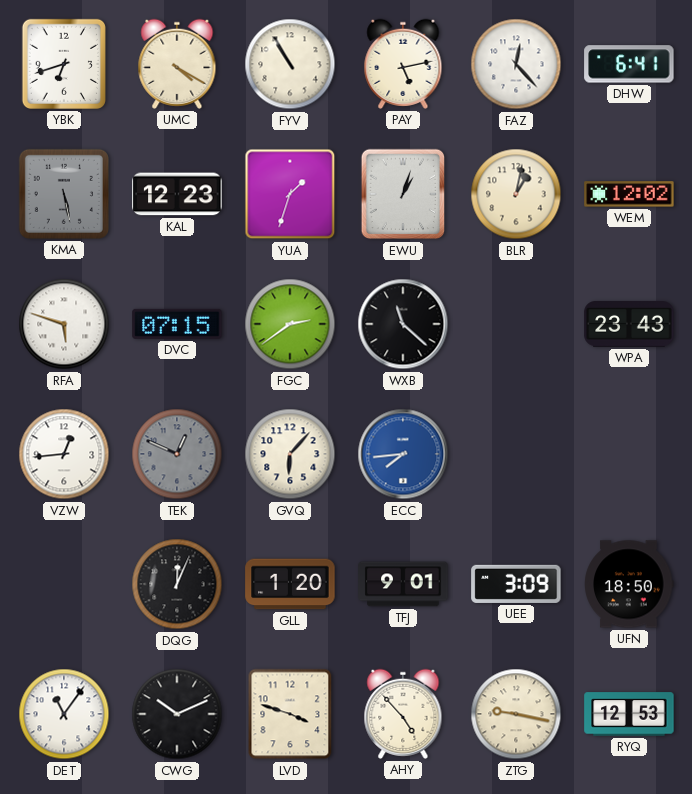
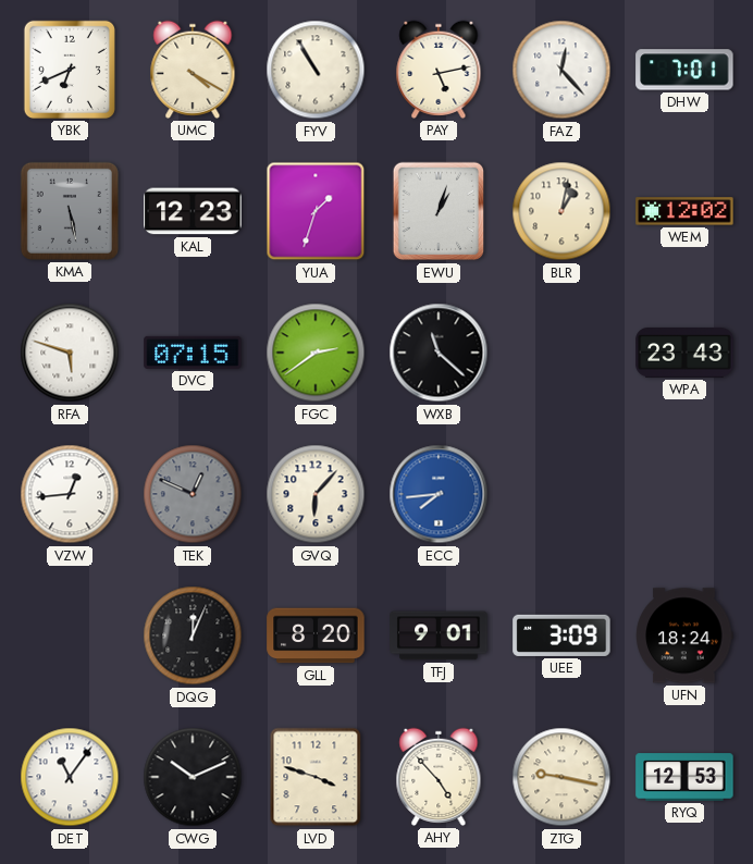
YBK: 6:42 -> 6:41 (70, 70)
DHW: 6:41 -> 7:01 (684, 70)
GLL: 1:20 -> 8:20 (316, 635)
UFN: 18:50 -> 18:24 (684, 635)
